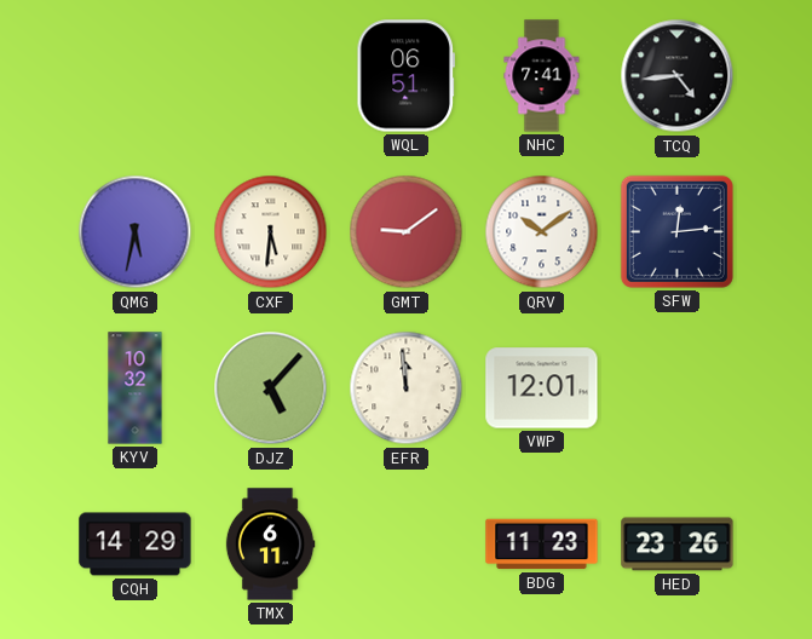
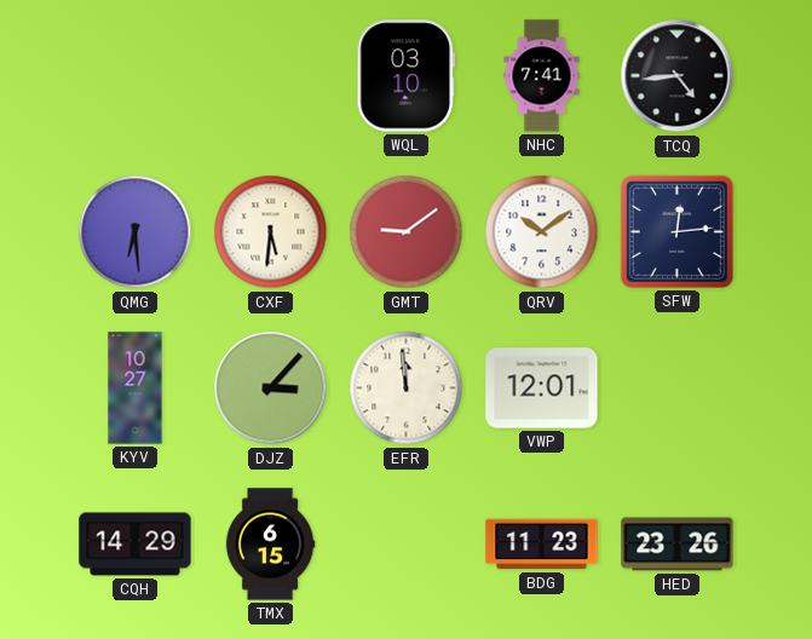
WQL: 06:51 -> 03:10 (405, 76)
QMG: 5:32 -> 6:29 (136, 232)
KYV: 10:32 -> 10:27 (136, 388)
DJZ: 5:07 -> 3:07 (271, 388)
TMX: 6:11 -> 6:15 (270, 545)
